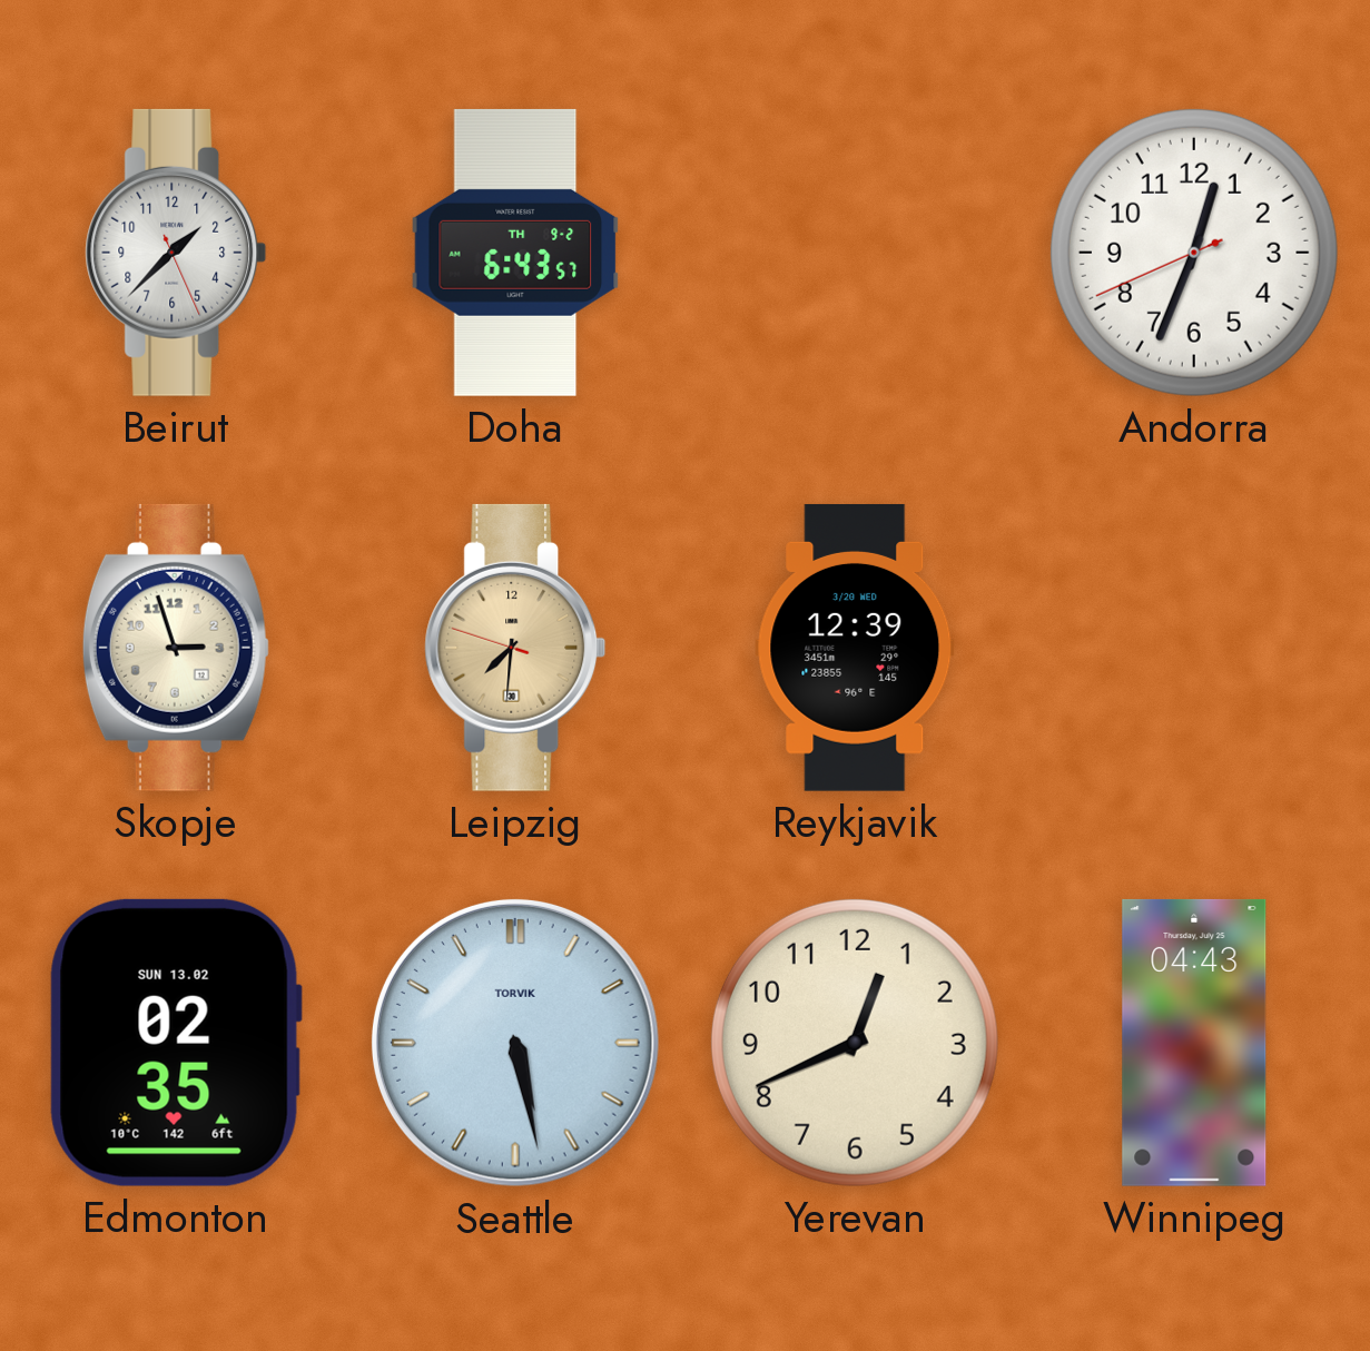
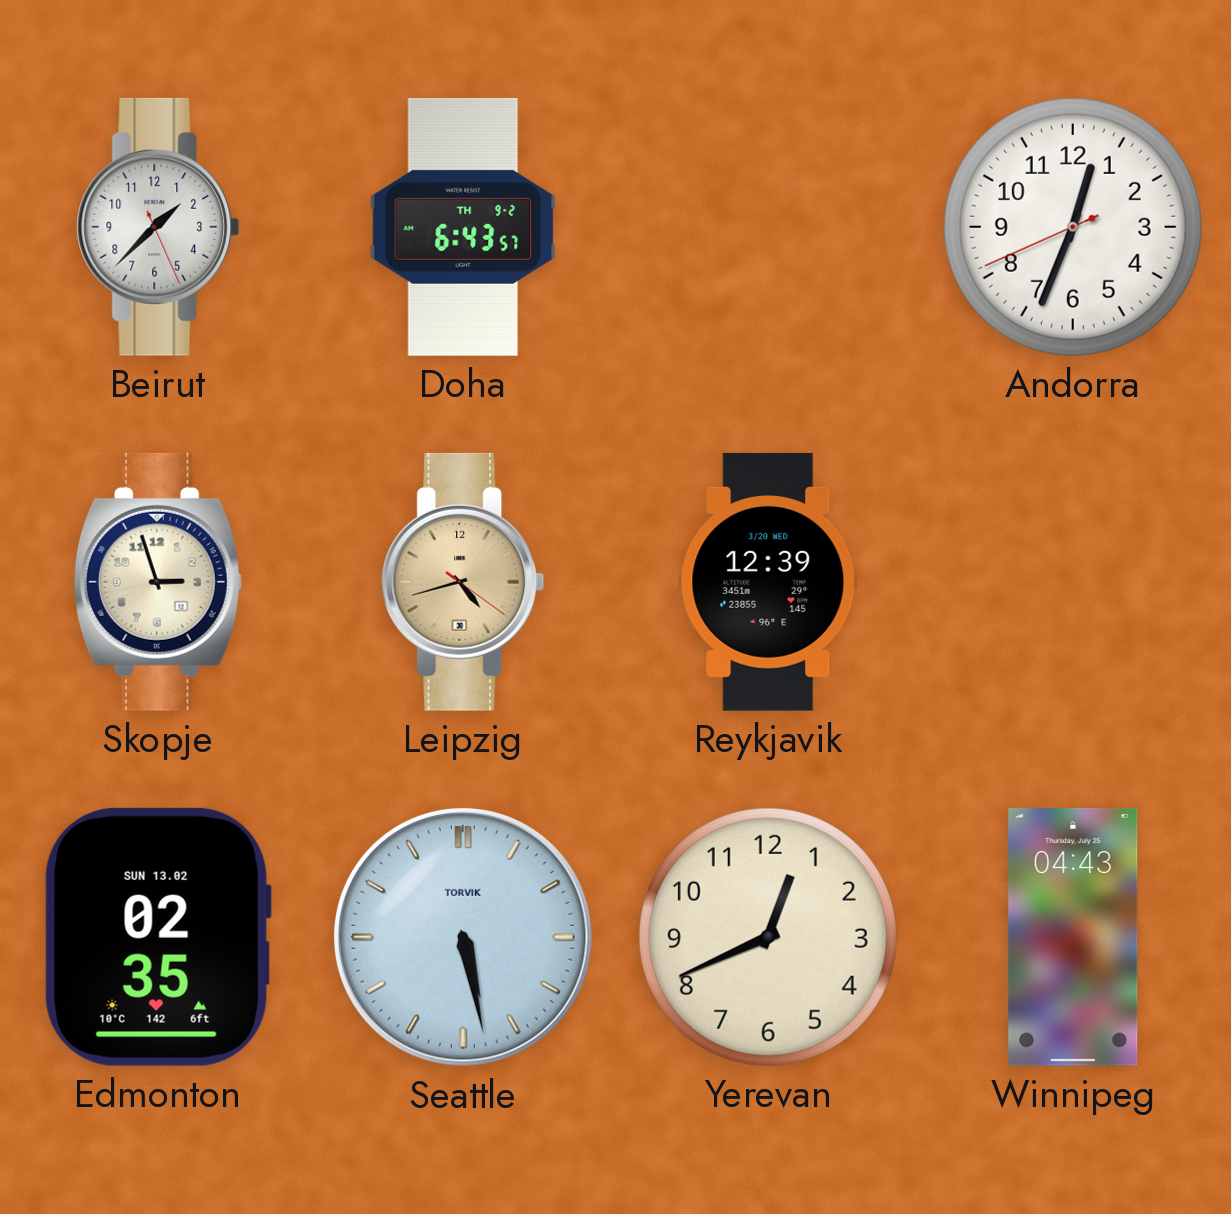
Leipzig: 7:30 -> 4:42 (463, 582)
